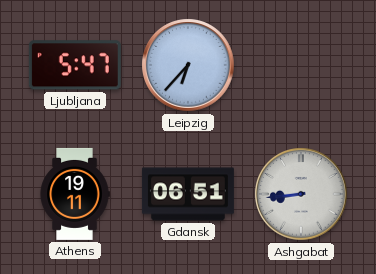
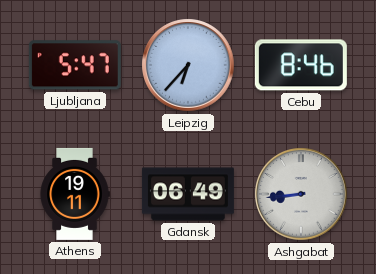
Cebu: none -> 8:46 (301, 65)
Gdansk: 06:51 -> 06:49 (188, 194)
